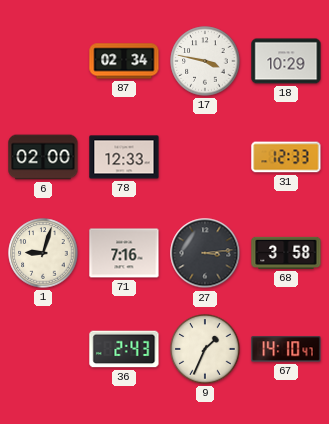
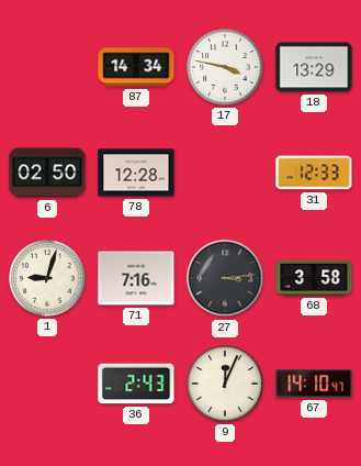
87: 02:34 -> 14:34 (136, 67)
18: 10:29 -> 13:29 (314, 67)
6: 02:00 -> 02:50 (47, 173)
78: 12:33 -> 12:28 (136, 173)
9: 1:34 -> 12:04 (225, 384)
